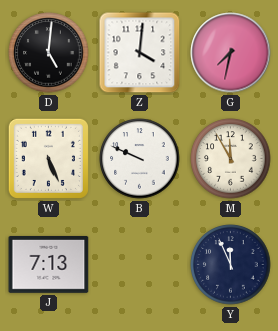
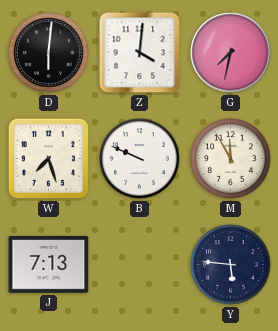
D: 5:01 -> 6:01 (49, 53)
W: 5:26 -> 7:27 (48, 158)
Y: 11:56 -> 5:46 (231, 265)
